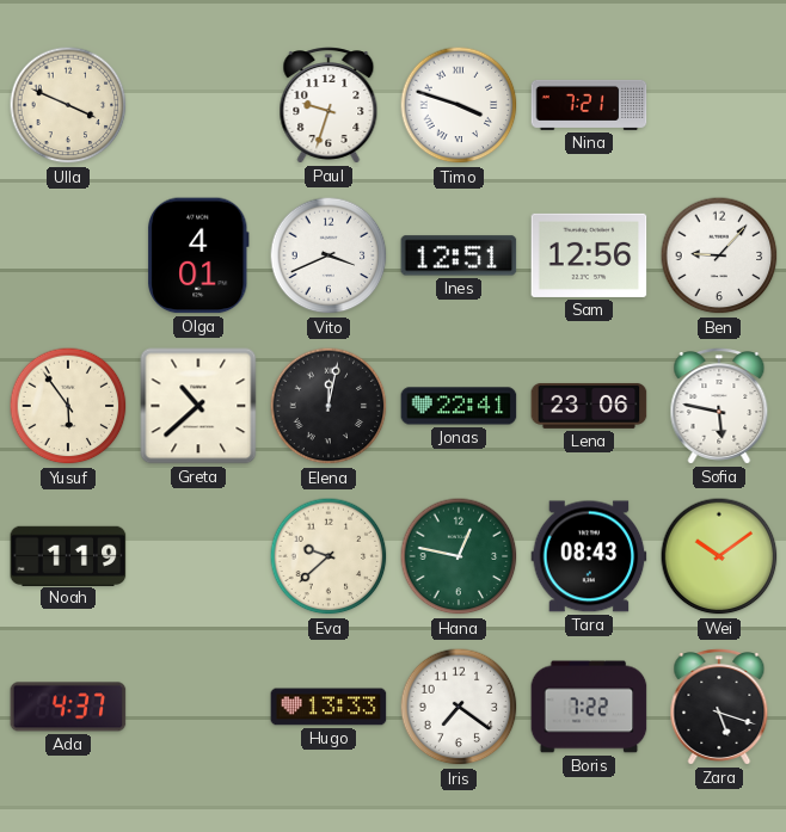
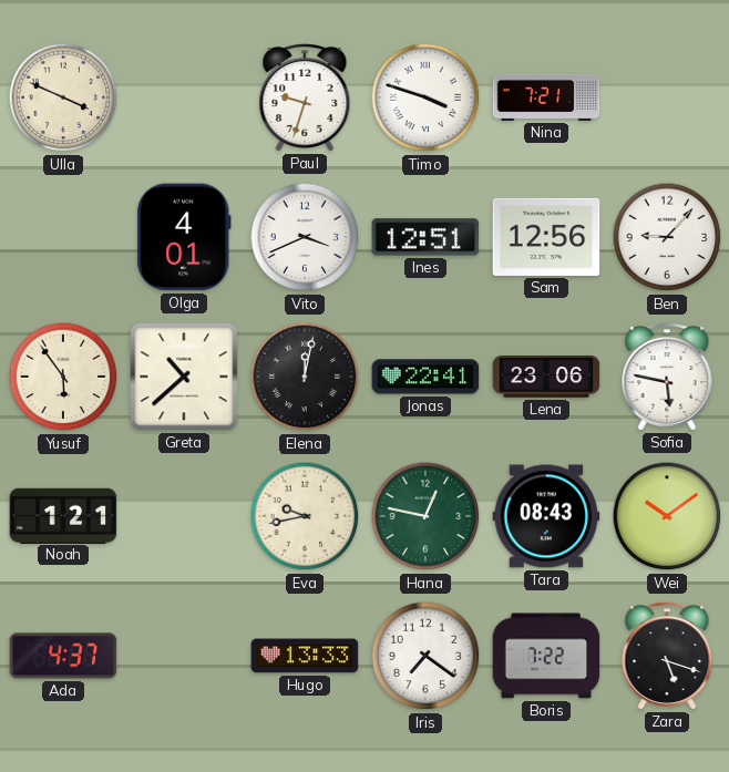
Noah: 1:19 -> 1:21 (63, 515)
Eva: 9:38 -> 9:43 (305, 516)
